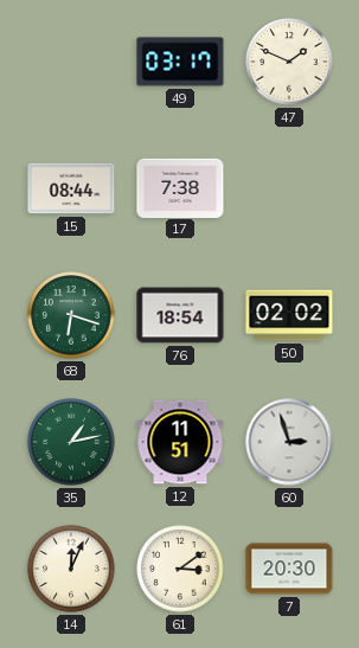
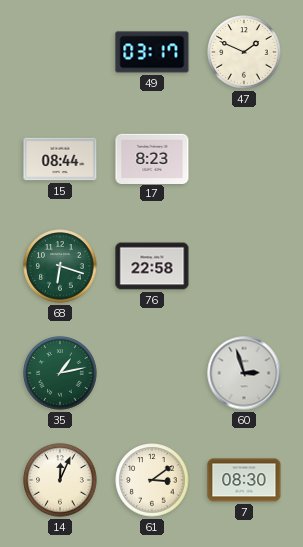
17: 7:38 -> 8:23 (152, 158)
76: 18:54 -> 22:58 (152, 266)
50: 02:02 -> none (289, 315)
12: 11:51 -> none (180, 442)
7: 20:30 -> 08:30 (244, 480)
